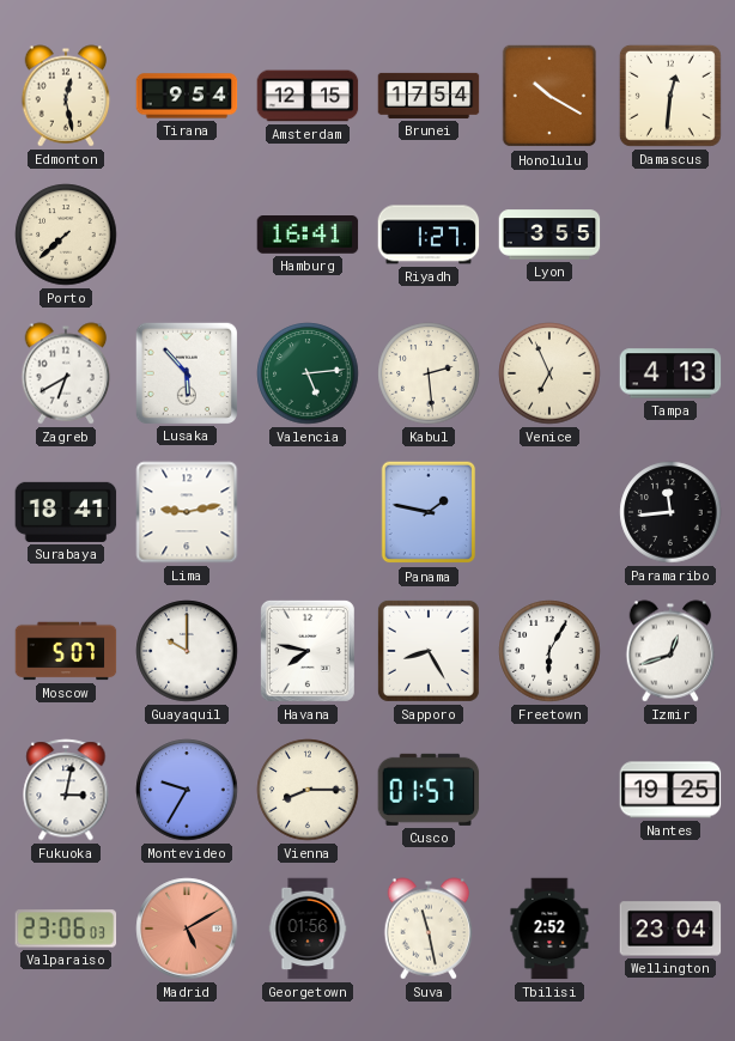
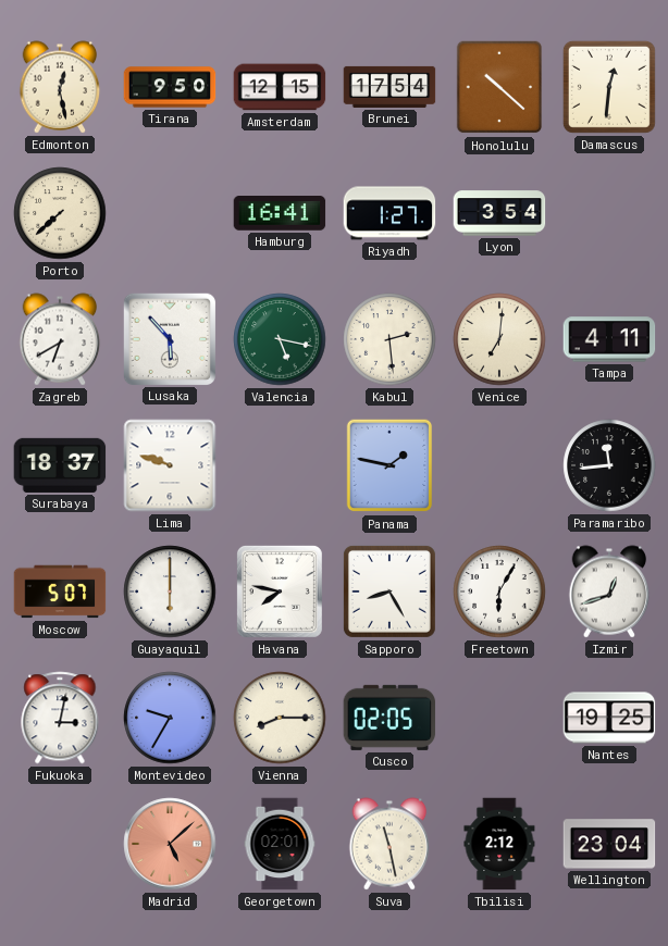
Tirana: 9:54 -> 9:50 (170, 87)
Honolulu: 10:20 -> 10:22 (499, 87)
Lyon: 3:55 -> 3:54 (499, 213)
Valencia: 5:14 -> 5:17 (280, 339)
Venice: 6:56 -> 7:01 (499, 339)
Tampa: 4:13 -> 4:11 (609, 339)
Surabaya: 18:41 -> 18:37 (60, 465)
Lima: 9:13 -> 9:48 (170, 465)
Guayaquil: 10:00 -> 6:00 (170, 592)
Cusco: 01:57 -> 02:05 (389, 718)
Valparaiso: 23:06 -> none (66, 929)
Madrid: 5:10 -> 5:08 (170, 844)
Georgetown: 01:56 -> 02:01 (280, 844)
Tbilisi: 2:52 -> 2:12 (499, 844)
